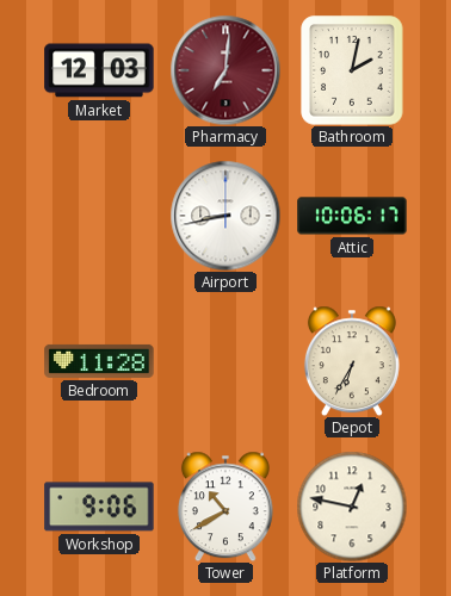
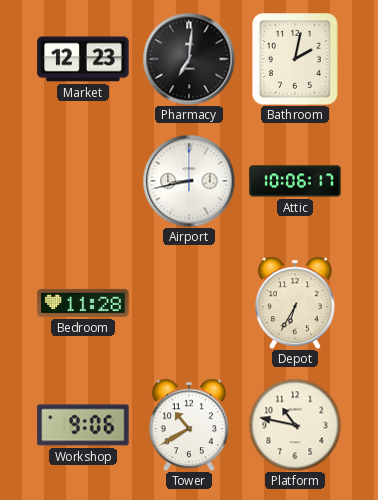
Market: 12:03 -> 12:23 (83, 59)
Pharmacy dial: burgundy -> black (189, 59)
Platform: 12:47 -> 10:47 (295, 425)
